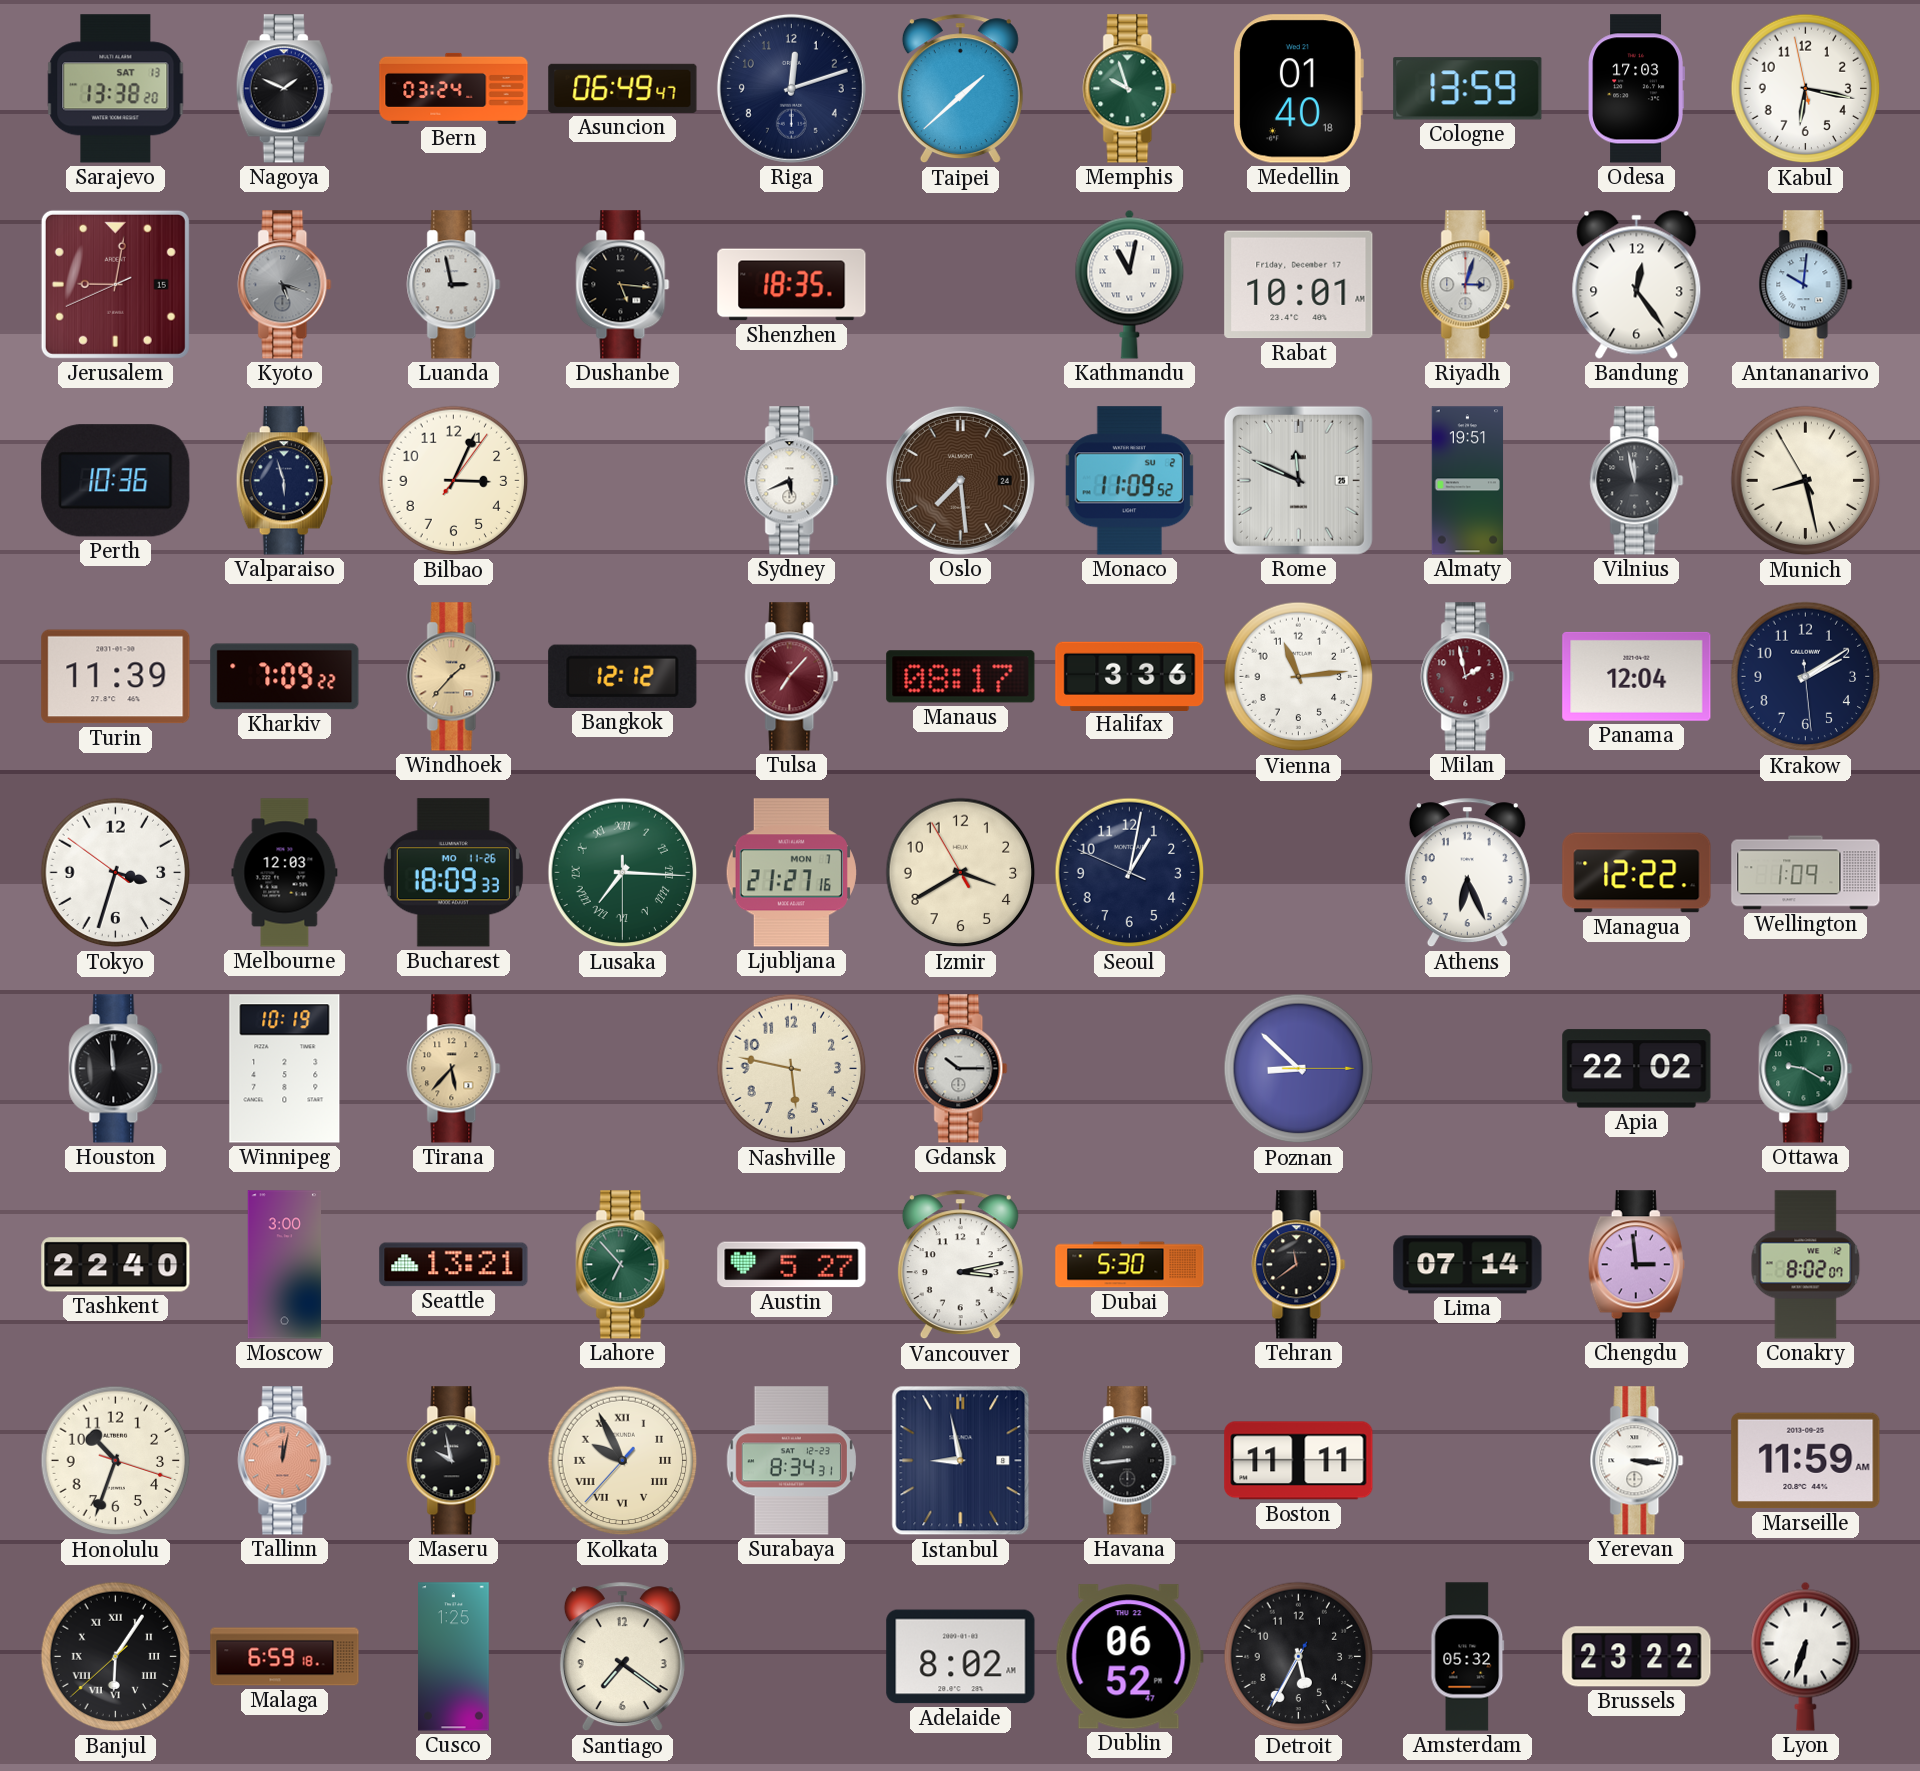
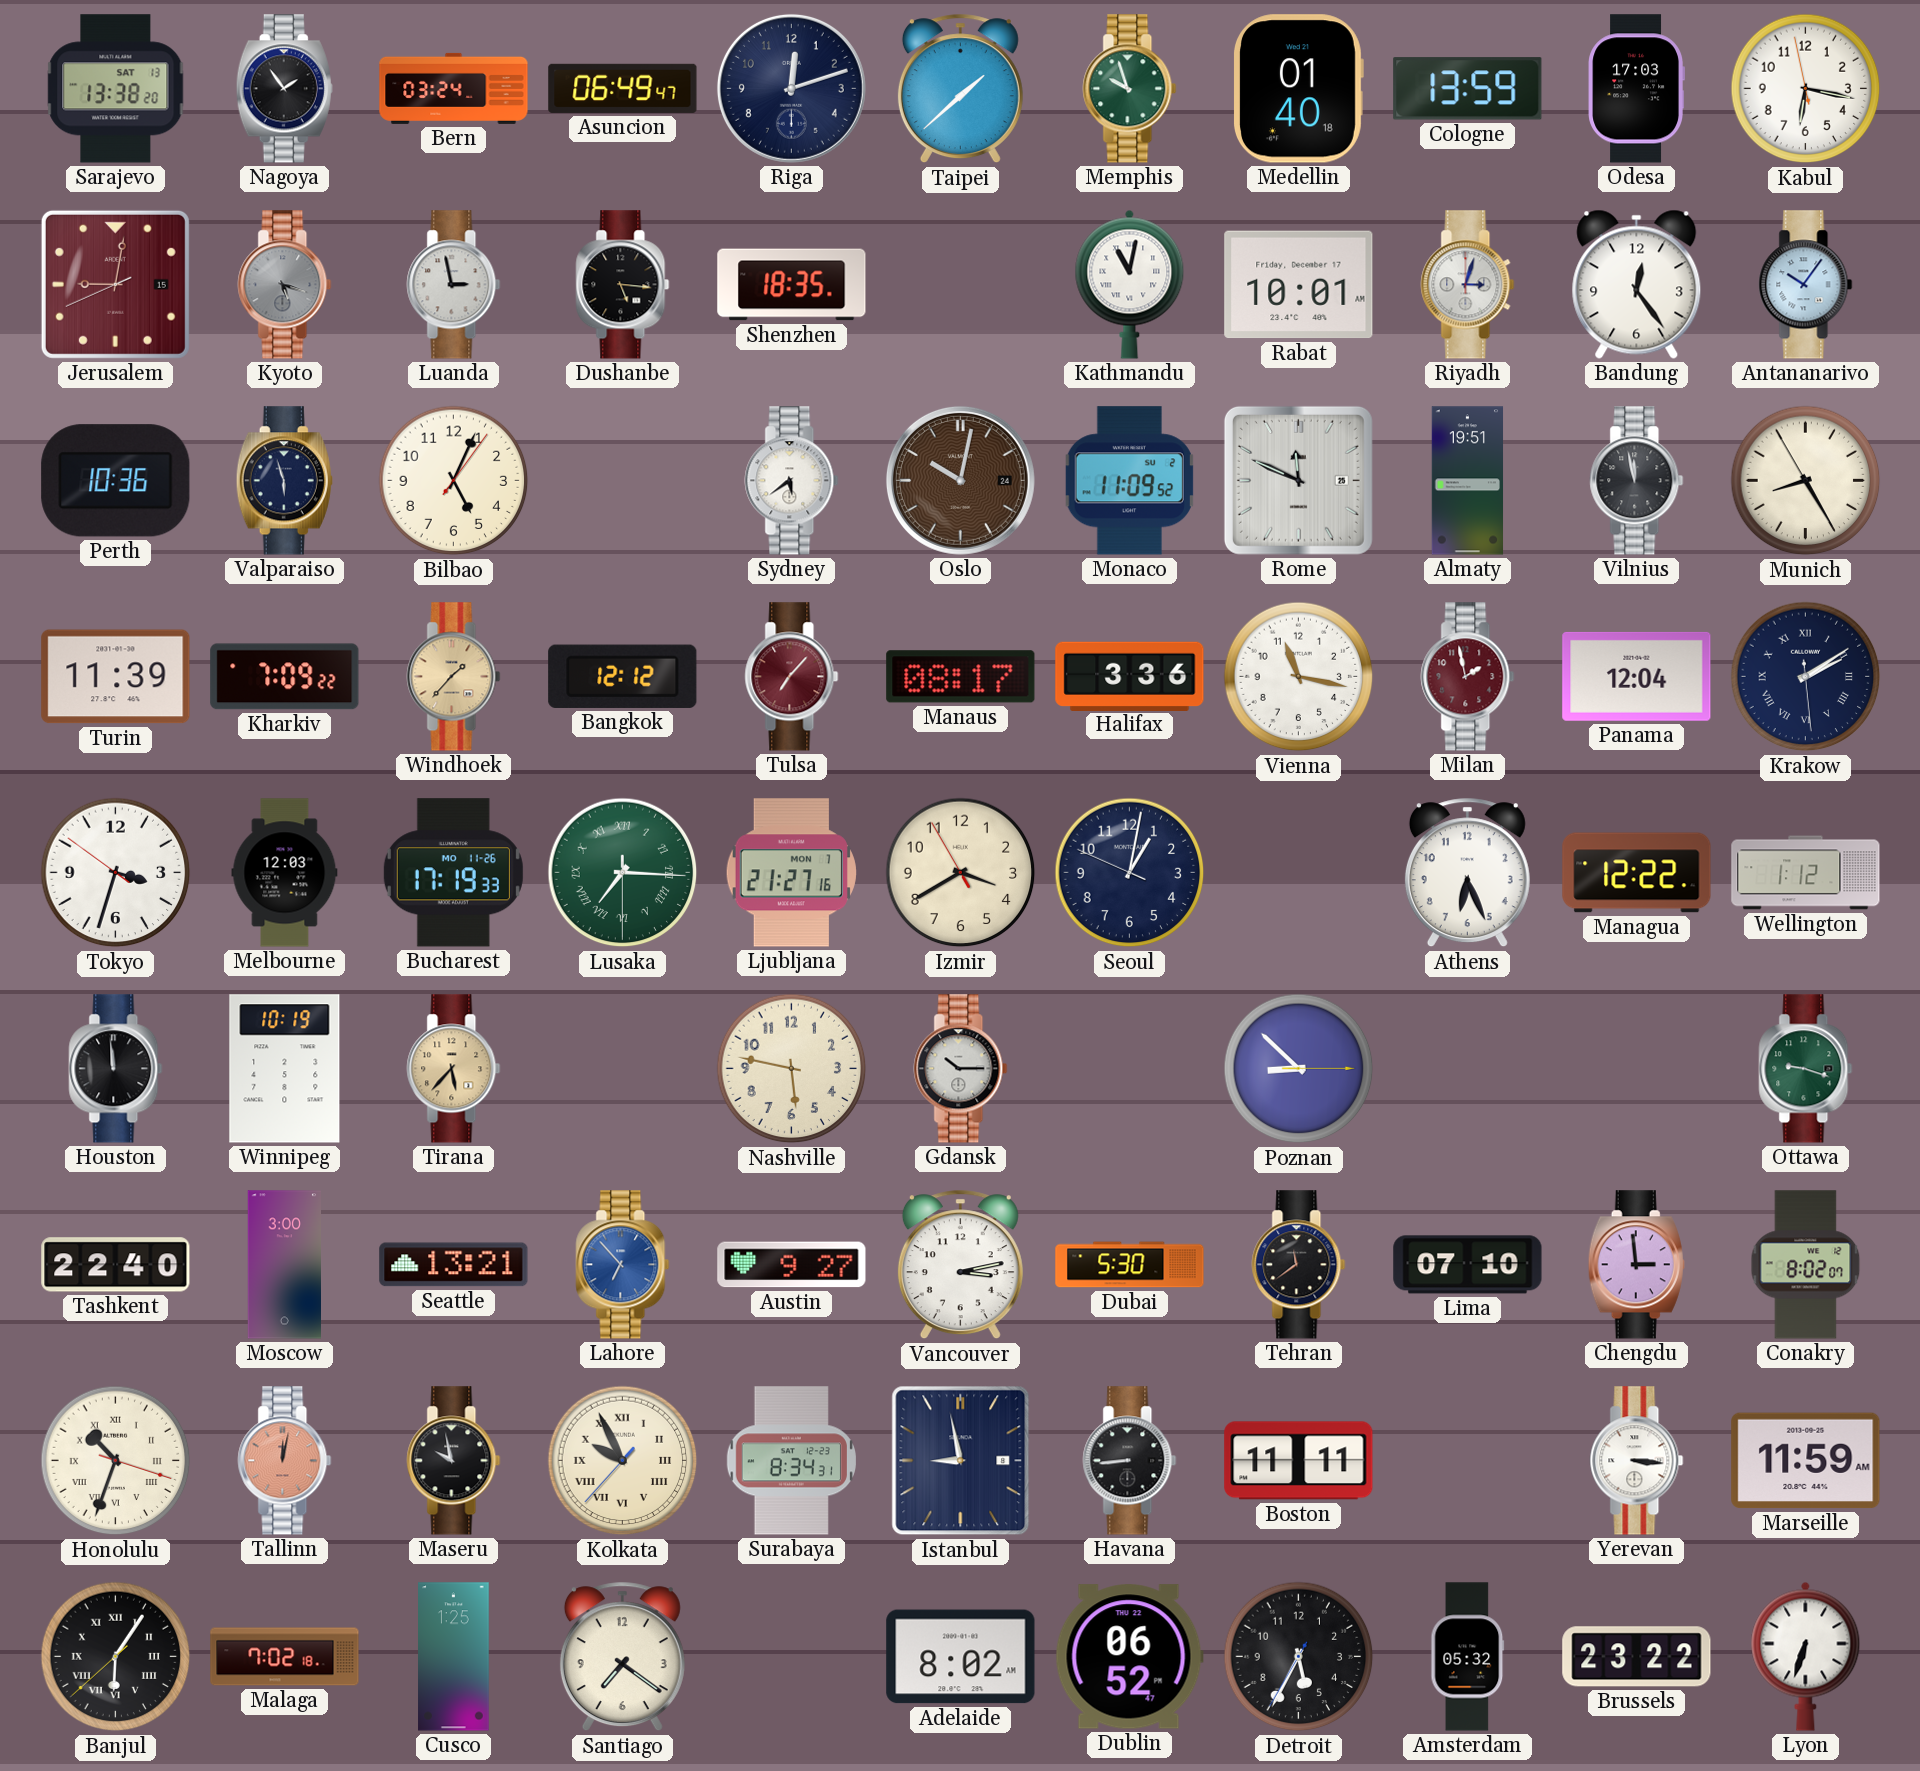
Nagoya: 1:49 -> 1:54 (284, 89)
Antananarivo: 10:01 -> 10:06 (1806, 285)
Bilbao: 3:04 -> 5:04 (454, 481)
Sydney: 5:41 -> 5:39 (792, 481)
Oslo: 7:29 -> 10:02 (960, 480)
Munich: 8:27 -> 8:24 (1806, 481)
Vienna: 11:14 -> 11:17 (1299, 677)
Krakow numerals: Arabic -> Roman (1806, 677)
Bucharest: 18:09 -> 17:19 (453, 873)
Wellington: 1:09 -> 1:12 (1806, 873)
Apia: 22:02 -> none (1637, 1069)
Ottawa: 9:20 -> 9:18 (1806, 1069)
Lahore dial: green -> blue (623, 1265)
Austin: 5:27 -> 9:27 (792, 1265)
Lima: 07:14 -> 07:10 (1468, 1265)
Honolulu numerals: Arabic -> Roman (116, 1461)
Malaga: 6:59 -> 7:02 (285, 1657)
